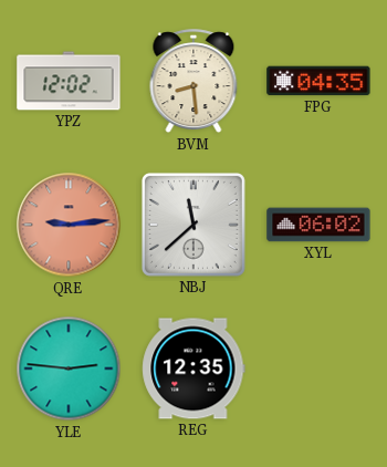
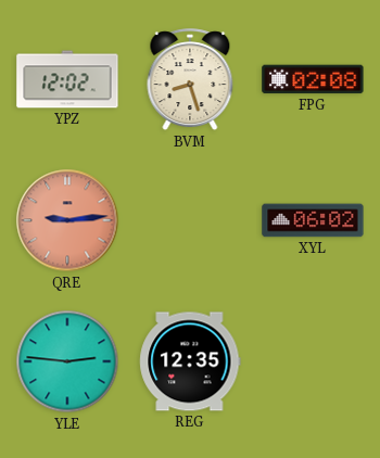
BVM: 8:29 -> 8:27 (190, 80)
FPG: 04:35 -> 02:08 (313, 79)
NBJ: 11:38 -> none (193, 225)
